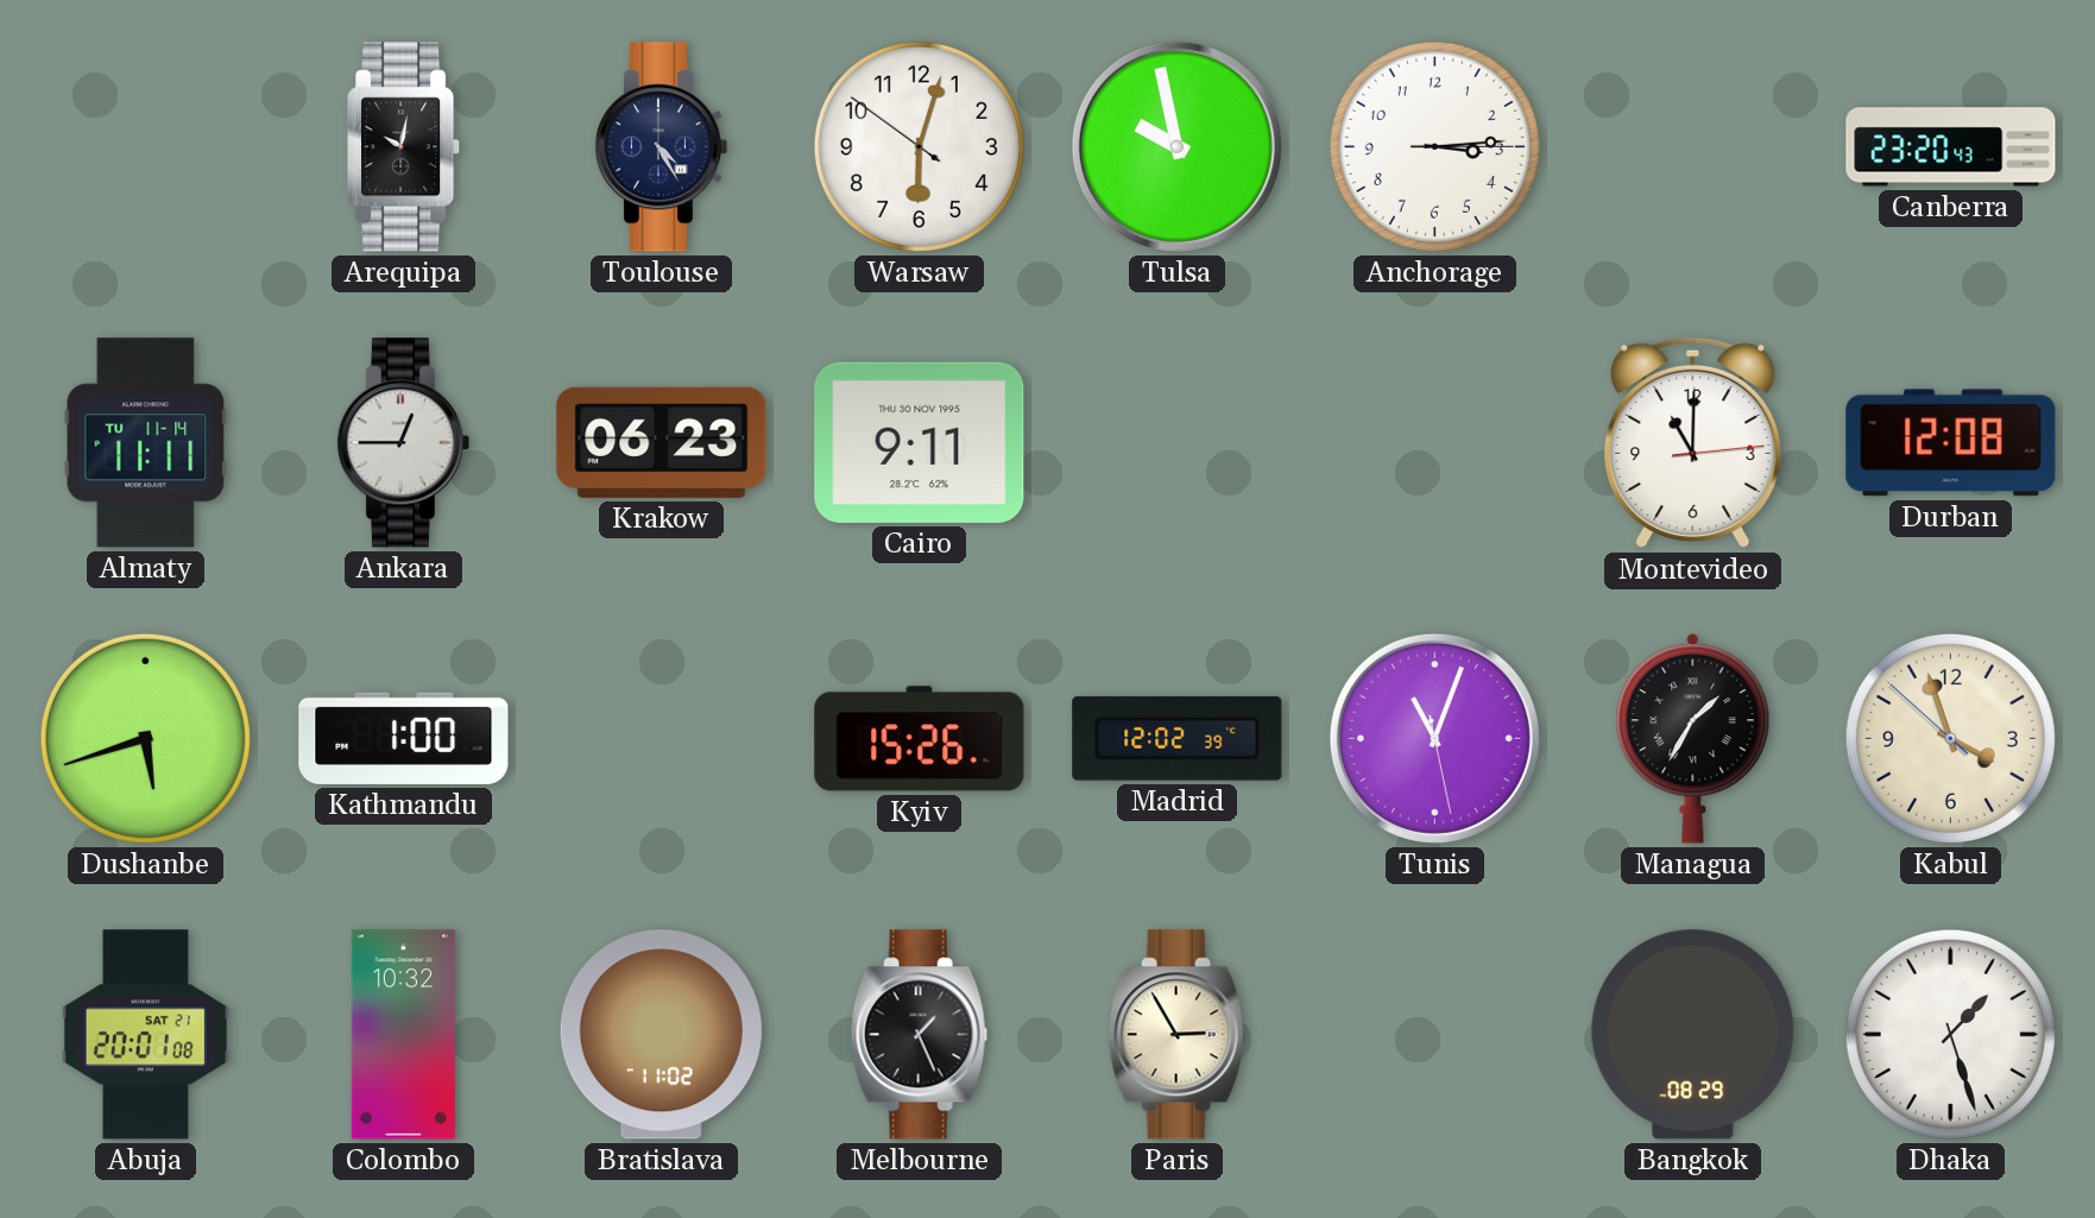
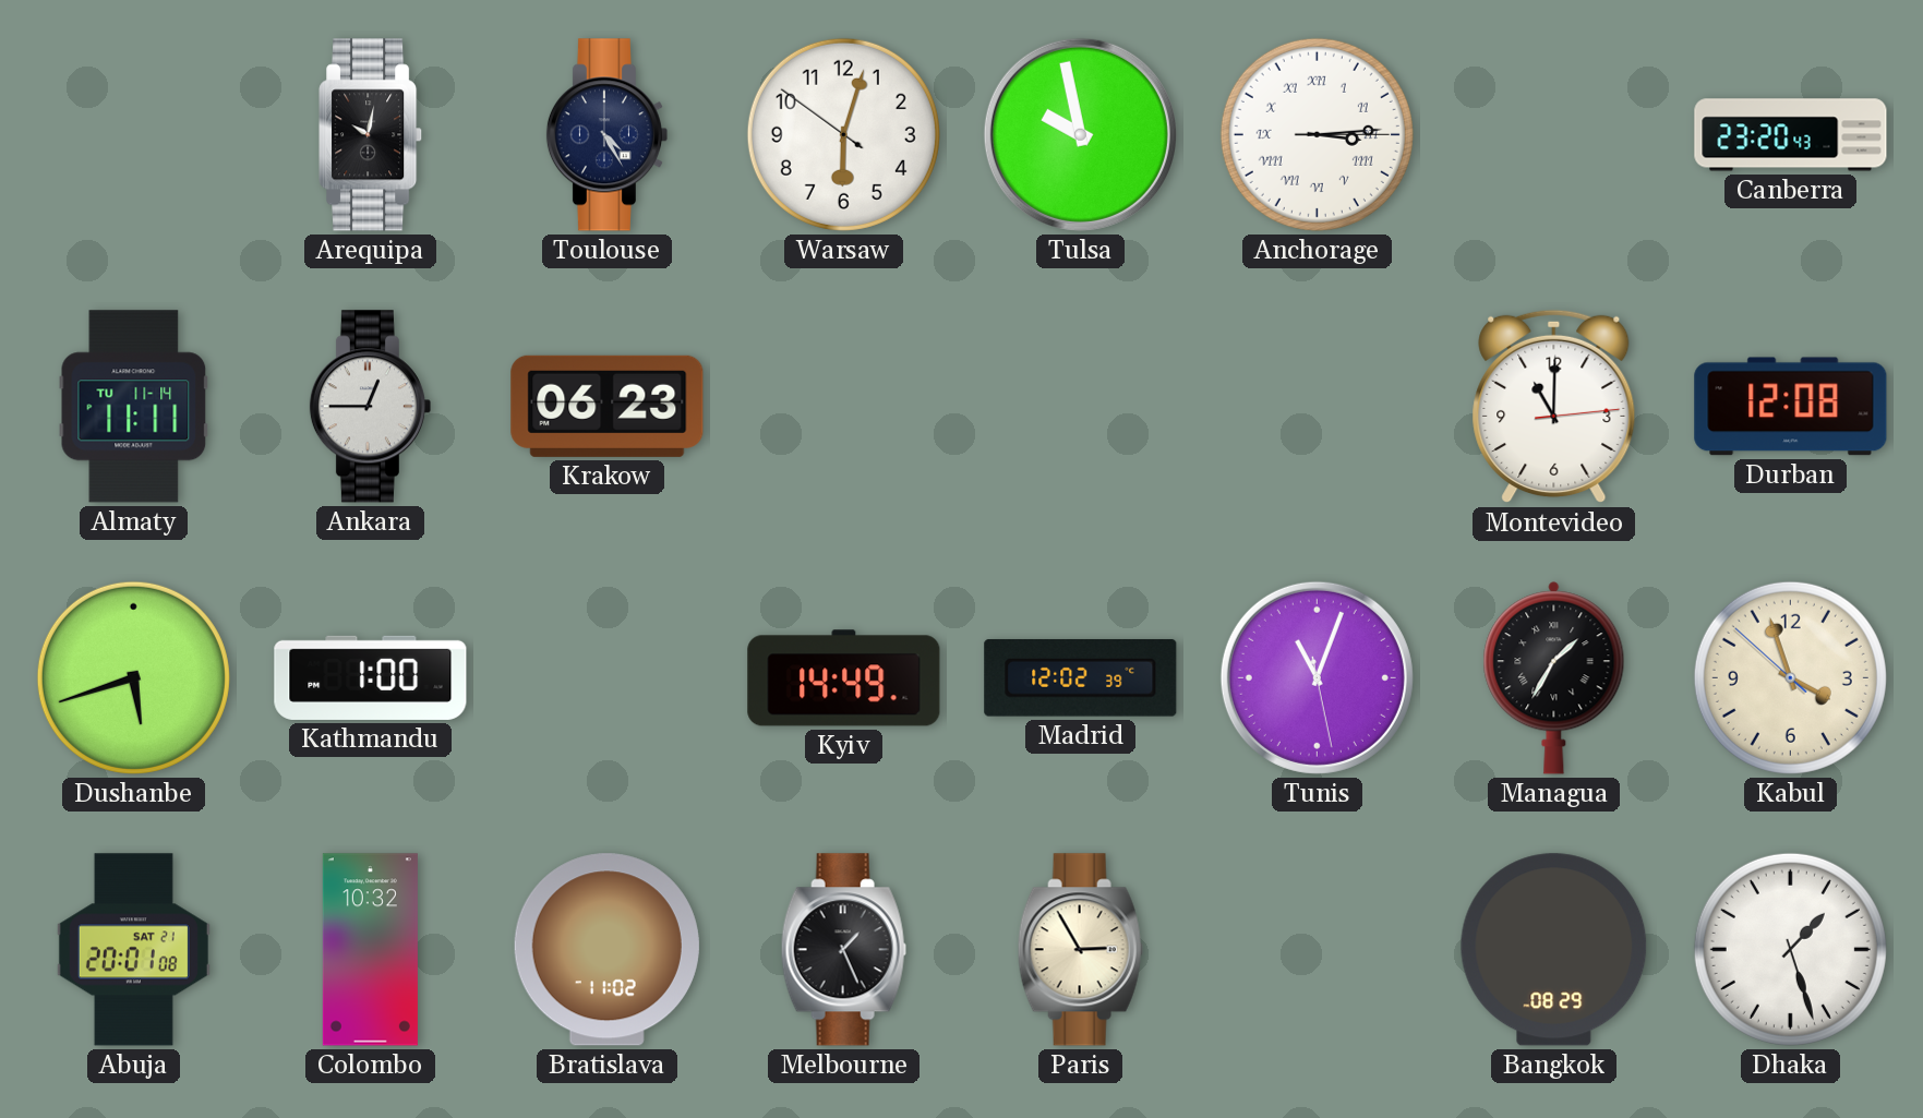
Anchorage numerals: Arabic -> Roman (1317, 134)
Cairo: 9:11 -> none (920, 442)
Kyiv: 15:26 -> 14:49 (844, 678)
